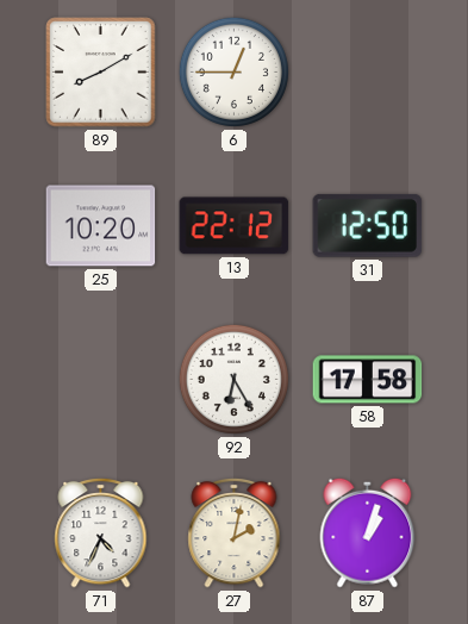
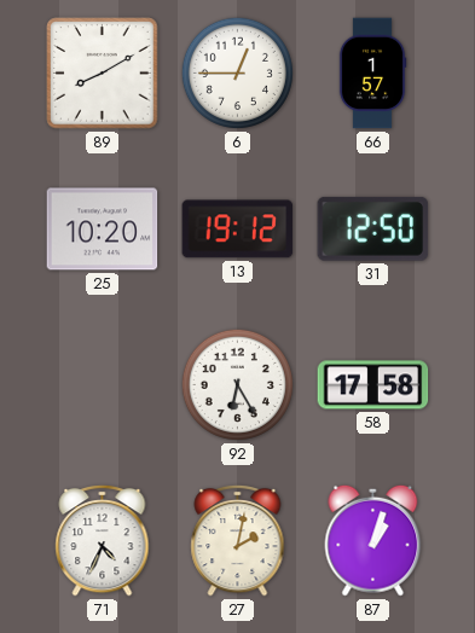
66: none -> 1:57 (372, 74)
13: 22:12 -> 19:12 (238, 230)
